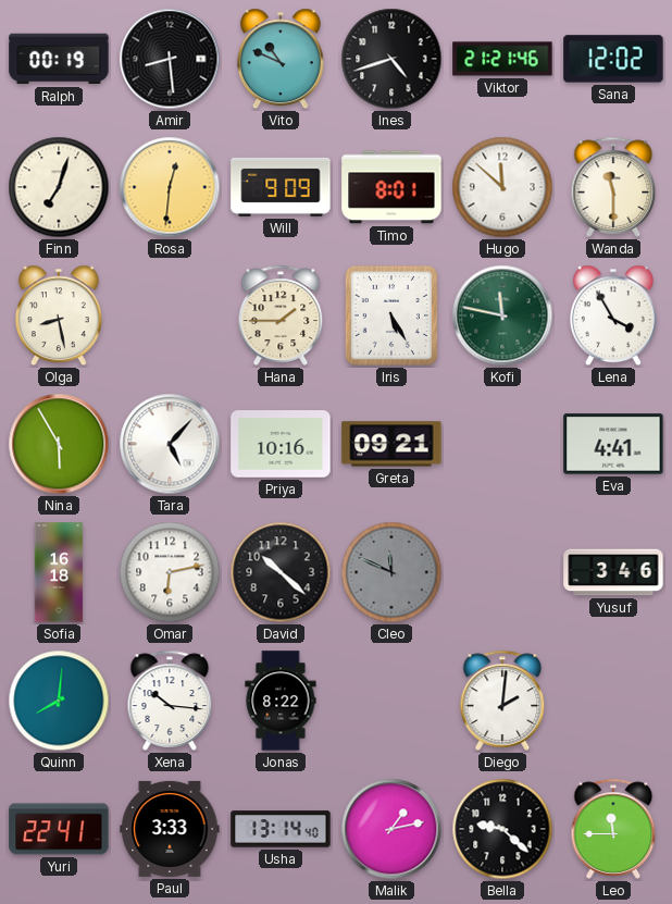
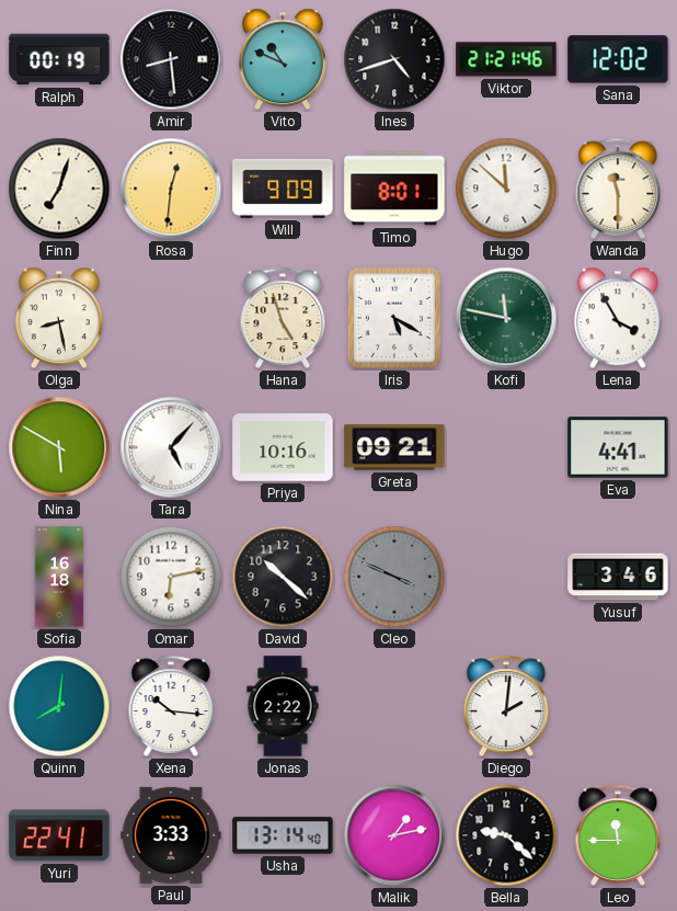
Hana: 1:45 -> 4:57 (283, 318)
Iris: 5:25 -> 5:20 (394, 318)
Nina: 5:55 -> 5:50 (59, 447)
Cleo: 11:49 -> 3:49 (394, 577)
Jonas: 8:22 -> 2:22 (283, 706)
